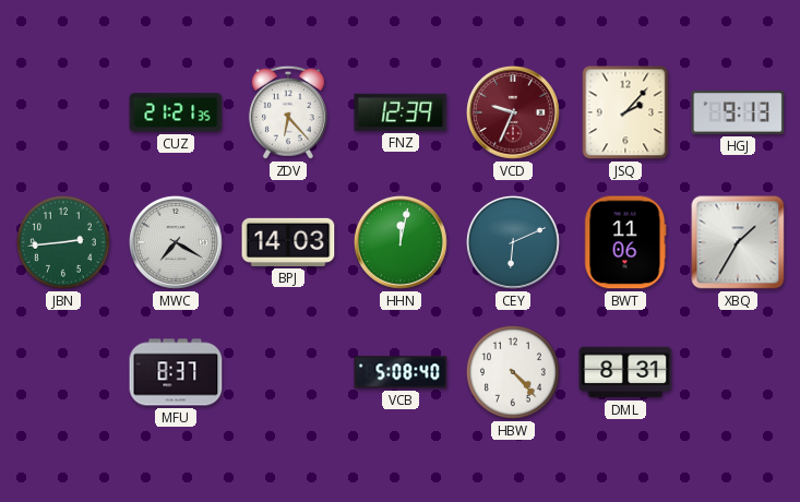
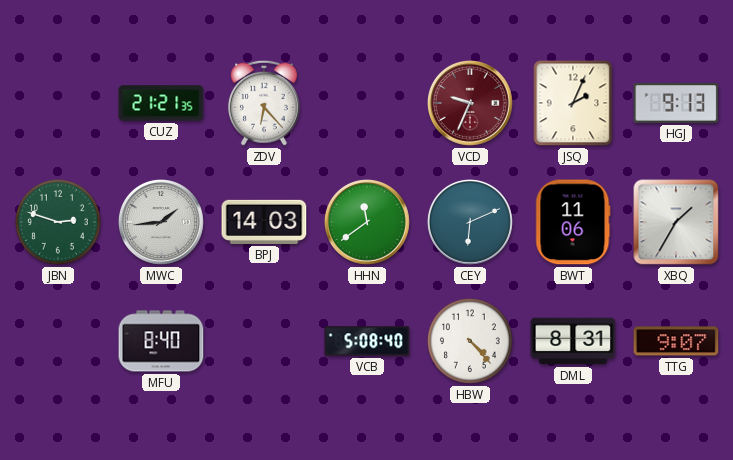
FNZ: 12:39 -> none (401, 112)
JSQ: 2:07 -> 2:04 (573, 103)
JBN: 2:44 -> 2:48 (58, 222)
MWC: 7:20 -> 1:44 (162, 223)
HHN: 12:02 -> 11:39 (368, 223)
MFU: 8:37 -> 8:40 (161, 341)
TTG: none -> 9:07 (676, 341)
